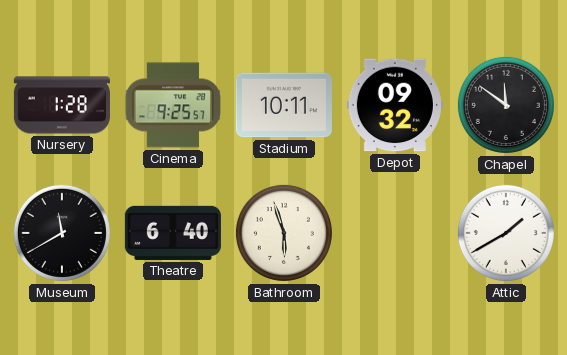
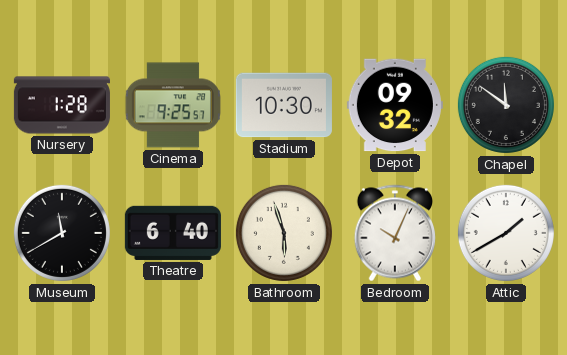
Stadium: 10:11 -> 10:30 (284, 105)
Bedroom: none -> 10:04 (394, 233)
